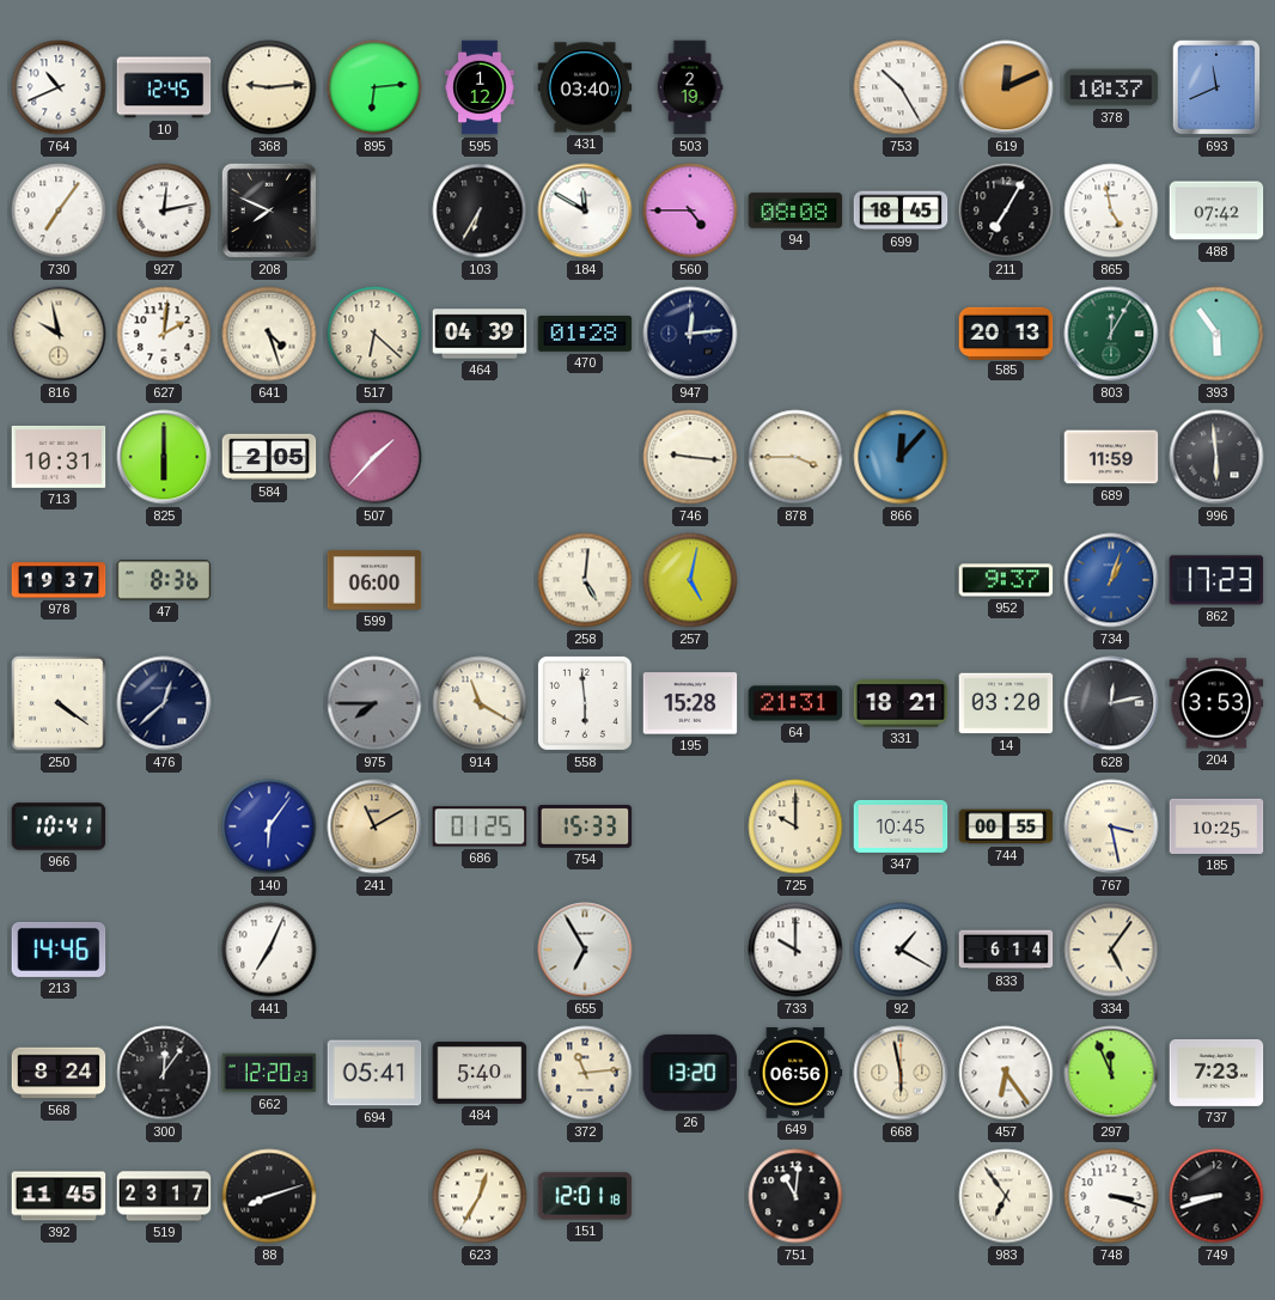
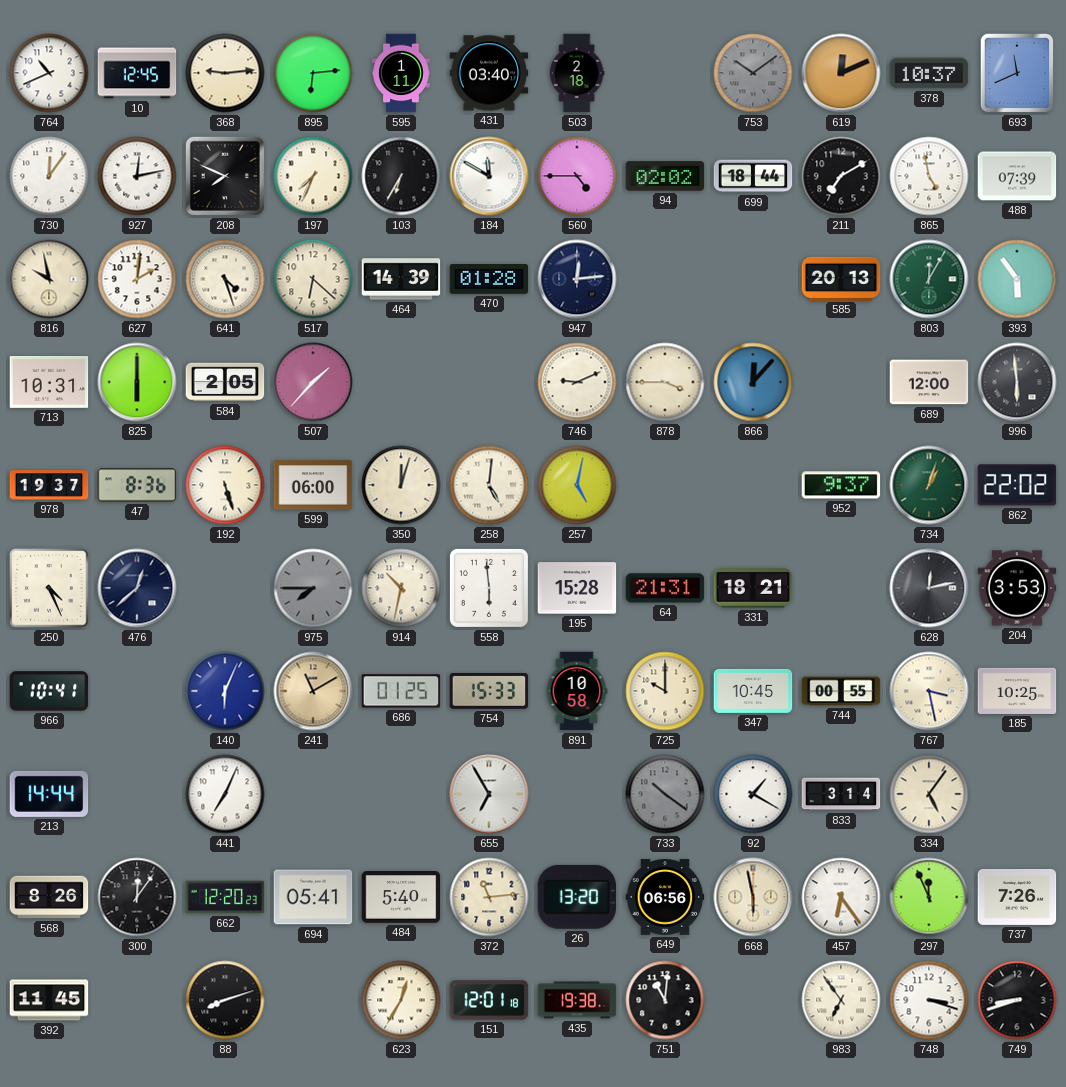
595: 1:12 -> 1:11 (401, 73)
503: 2:19 -> 2:18 (577, 73)
753: 10:25 -> 10:09 (753, 73)
753 dial: white -> grey (753, 73)
730: 7:06 -> 12:06 (49, 176)
197: none -> 7:34 (313, 176)
94: 08:08 -> 02:02 (665, 176)
699: 18:45 -> 18:44 (753, 176)
211: 7:05 -> 7:10 (841, 176)
488: 07:42 -> 07:39 (1017, 176)
464: 04:39 -> 14:39 (401, 279)
746: 9:16 -> 9:11 (577, 382)
689: 11:59 -> 12:00 (929, 382)
192: none -> 5:27 (225, 485)
350: none -> 12:03 (401, 485)
734 dial: blue -> green (929, 485)
862: 17:23 -> 22:02 (1017, 485)
250: 4:21 -> 4:26 (49, 588)
914: 11:20 -> 10:32 (401, 588)
14: 03:20 -> none (1006, 703)
140: 6:06 -> 6:04 (225, 691)
891: none -> 10:58 (577, 691)
213: 14:46 -> 14:44 (49, 794)
733: 10:00 -> 10:21 (665, 794)
733 dial: white -> grey (665, 794)
833: 6:14 -> 3:14 (841, 794)
568: 8:24 -> 8:26 (49, 897)
737: 7:23 -> 7:26 (1017, 897)
519: 23:17 -> none (164, 1196)
435: none -> 19:38 (577, 1000)
